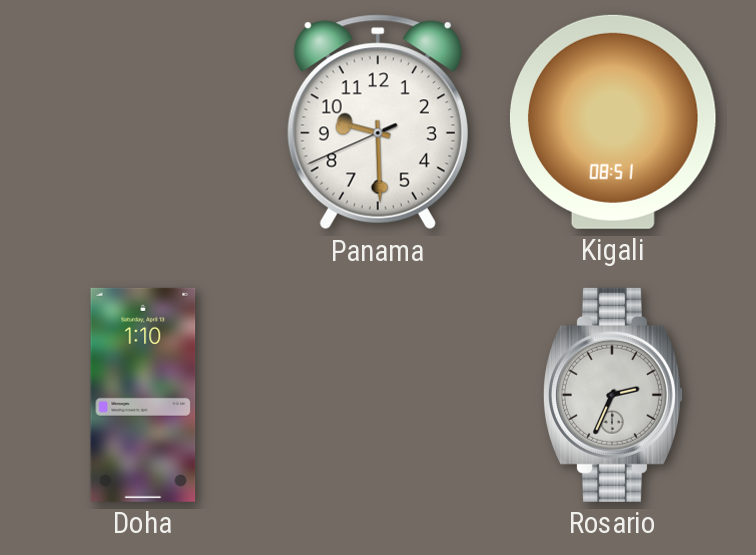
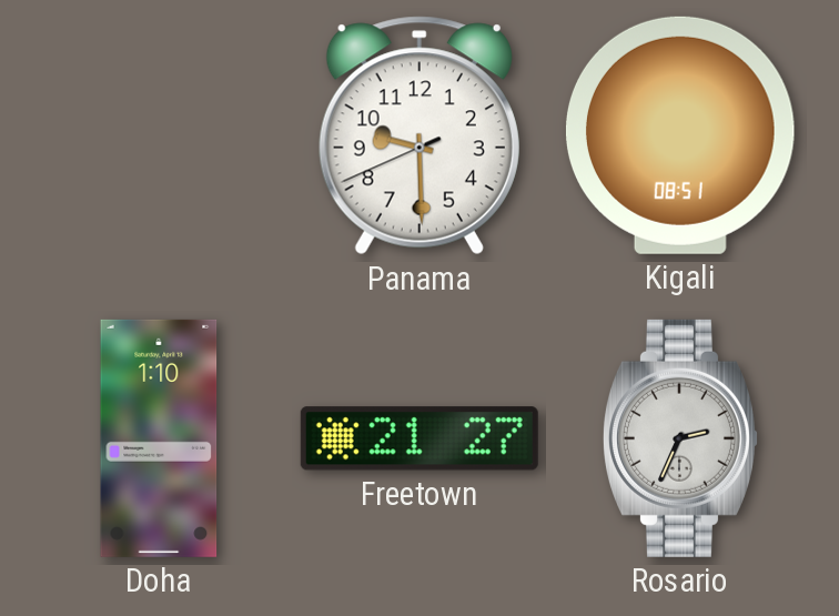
Freetown: none -> 21:27 (419, 438)
